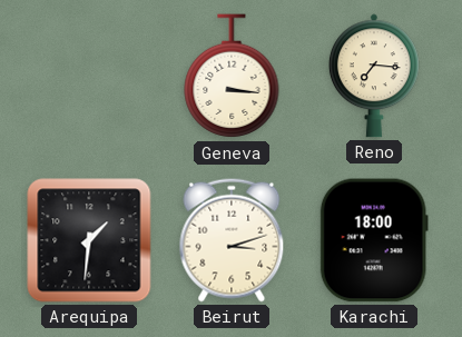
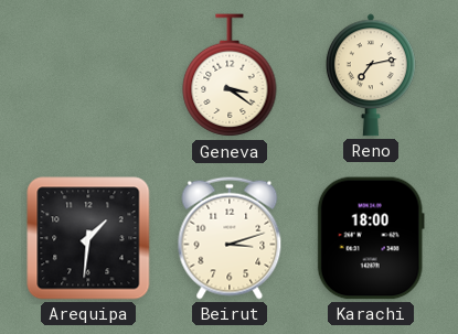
Geneva: 3:16 -> 3:21 (230, 76)
Reno: 7:16 -> 7:13 (371, 75)
